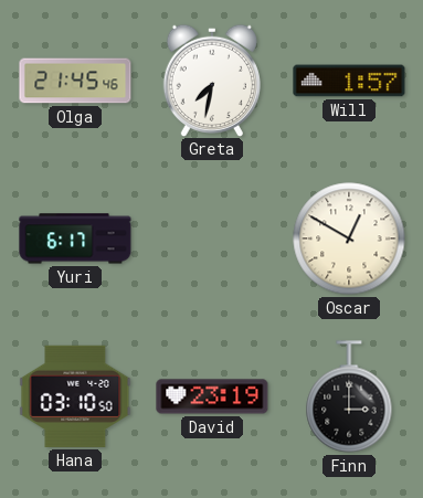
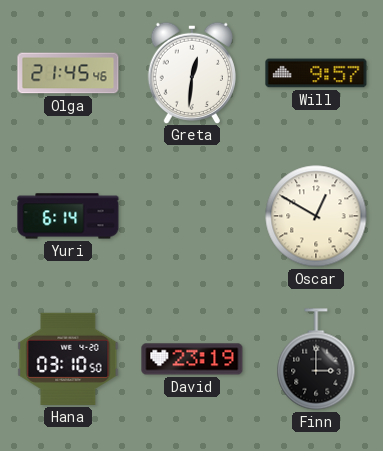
Greta: 7:32 -> 12:31 (192, 72)
Will: 1:57 -> 9:57 (316, 73)
Yuri: 6:17 -> 6:14 (68, 216)
